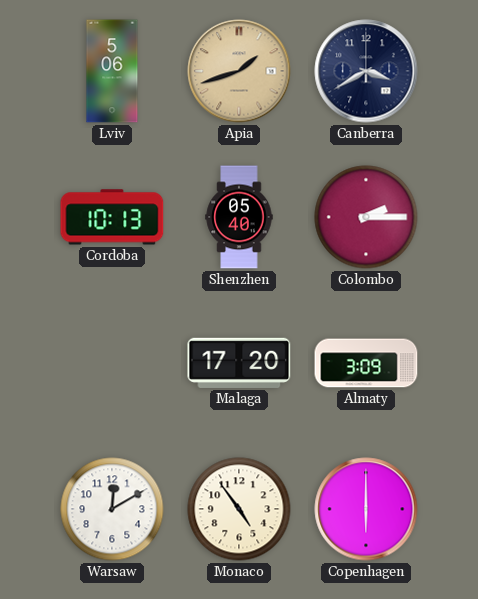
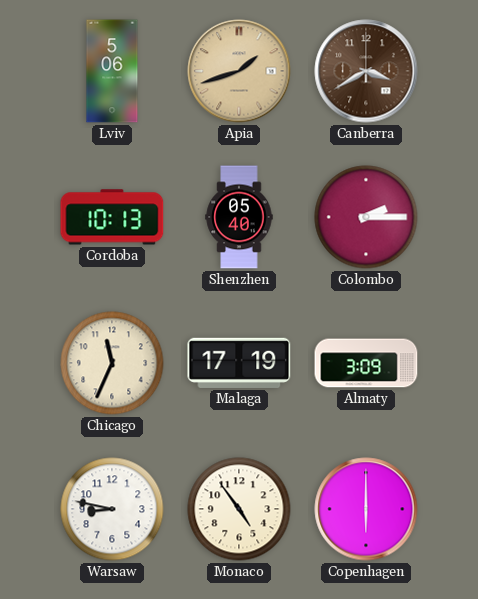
Canberra dial: navy -> brown (366, 71)
Chicago: none -> 11:34 (112, 363)
Malaga: 17:20 -> 17:19 (239, 363)
Warsaw: 12:10 -> 8:47 (112, 509)
